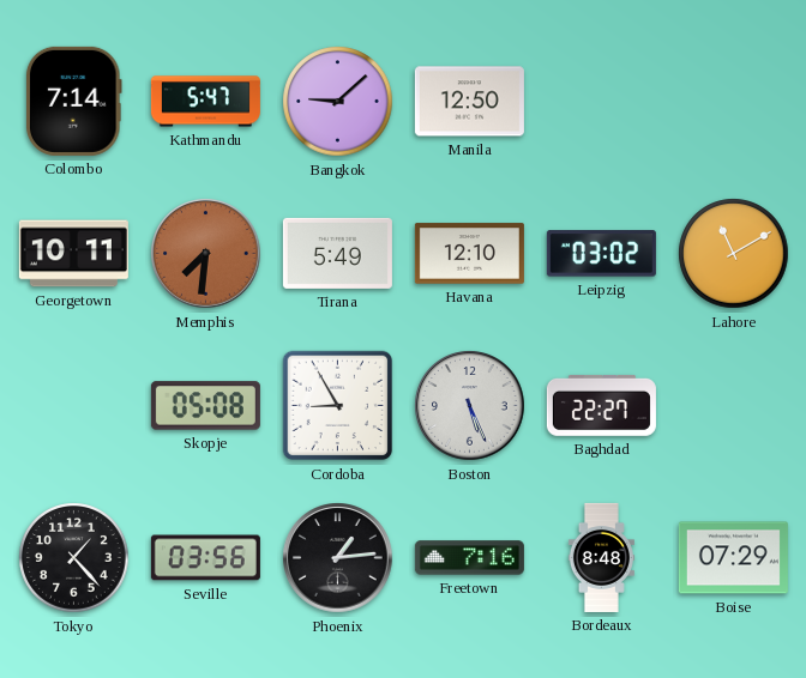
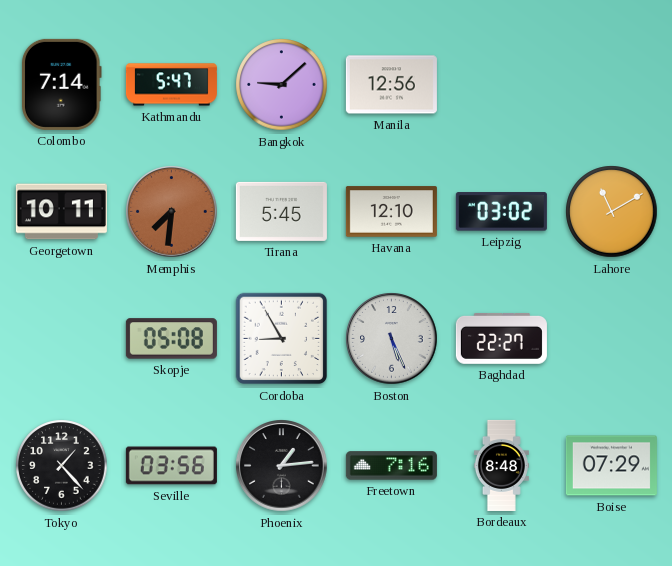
Manila: 12:50 -> 12:56 (391, 85)
Tirana: 5:49 -> 5:45 (281, 211)
